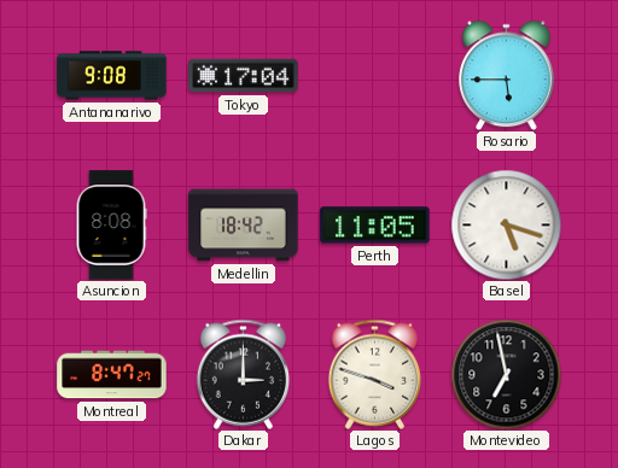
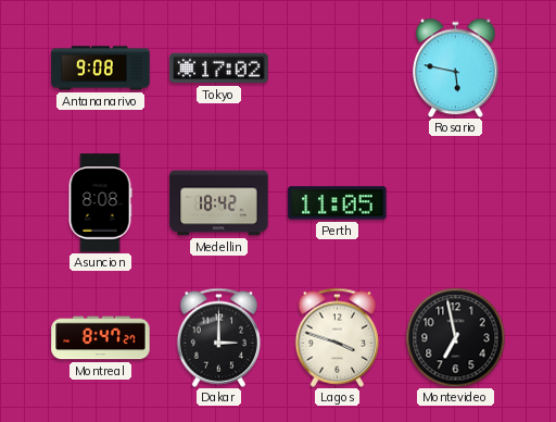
Tokyo: 17:04 -> 17:02 (219, 69)
Rosario: 5:45 -> 5:47 (456, 67)
Basel: 5:18 -> none (506, 224)
